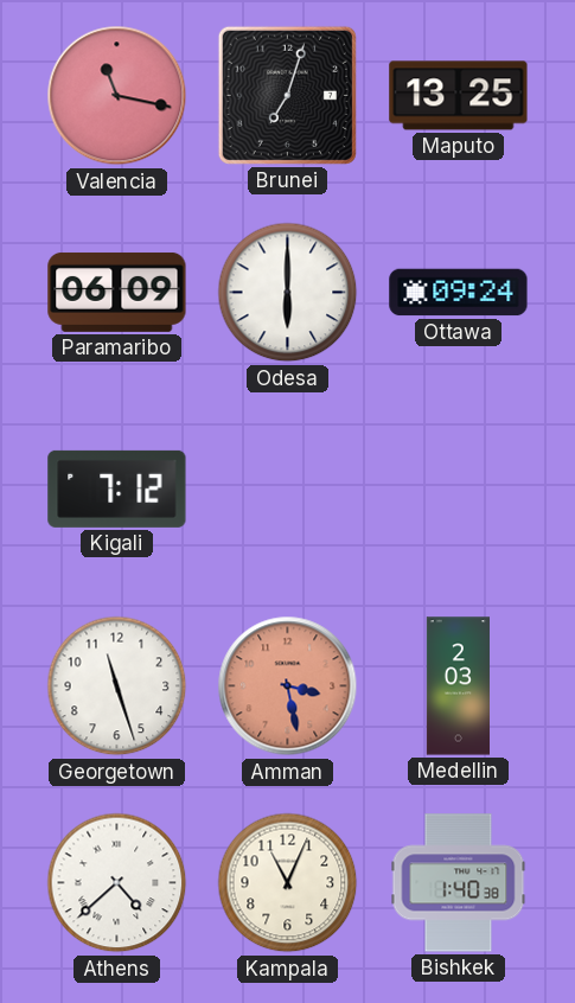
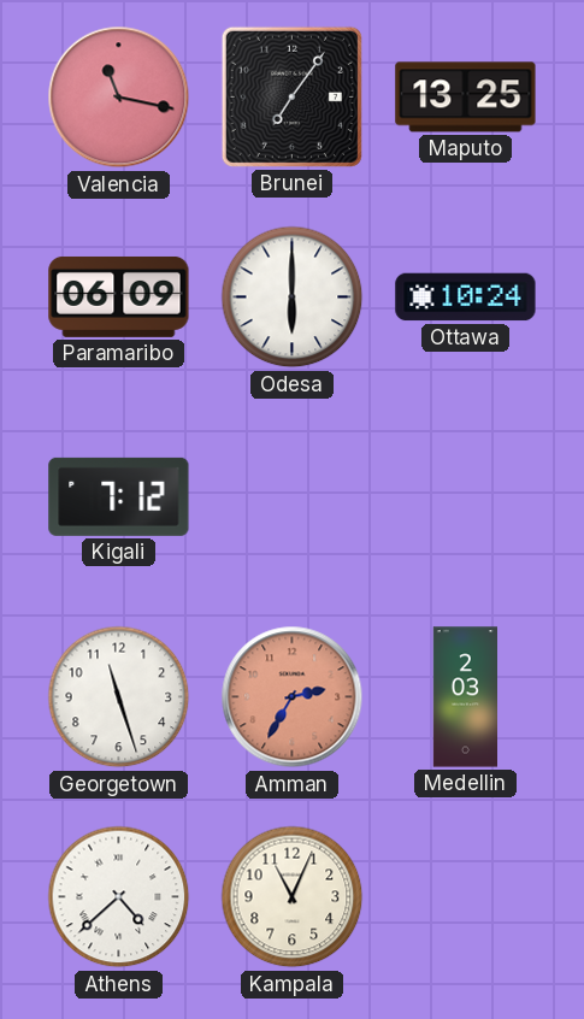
Brunei: 7:03 -> 7:06 (291, 96)
Ottawa: 09:24 -> 10:24 (466, 298)
Amman: 3:28 -> 2:35 (293, 697)
Bishkek: 1:40 -> none (459, 883)
